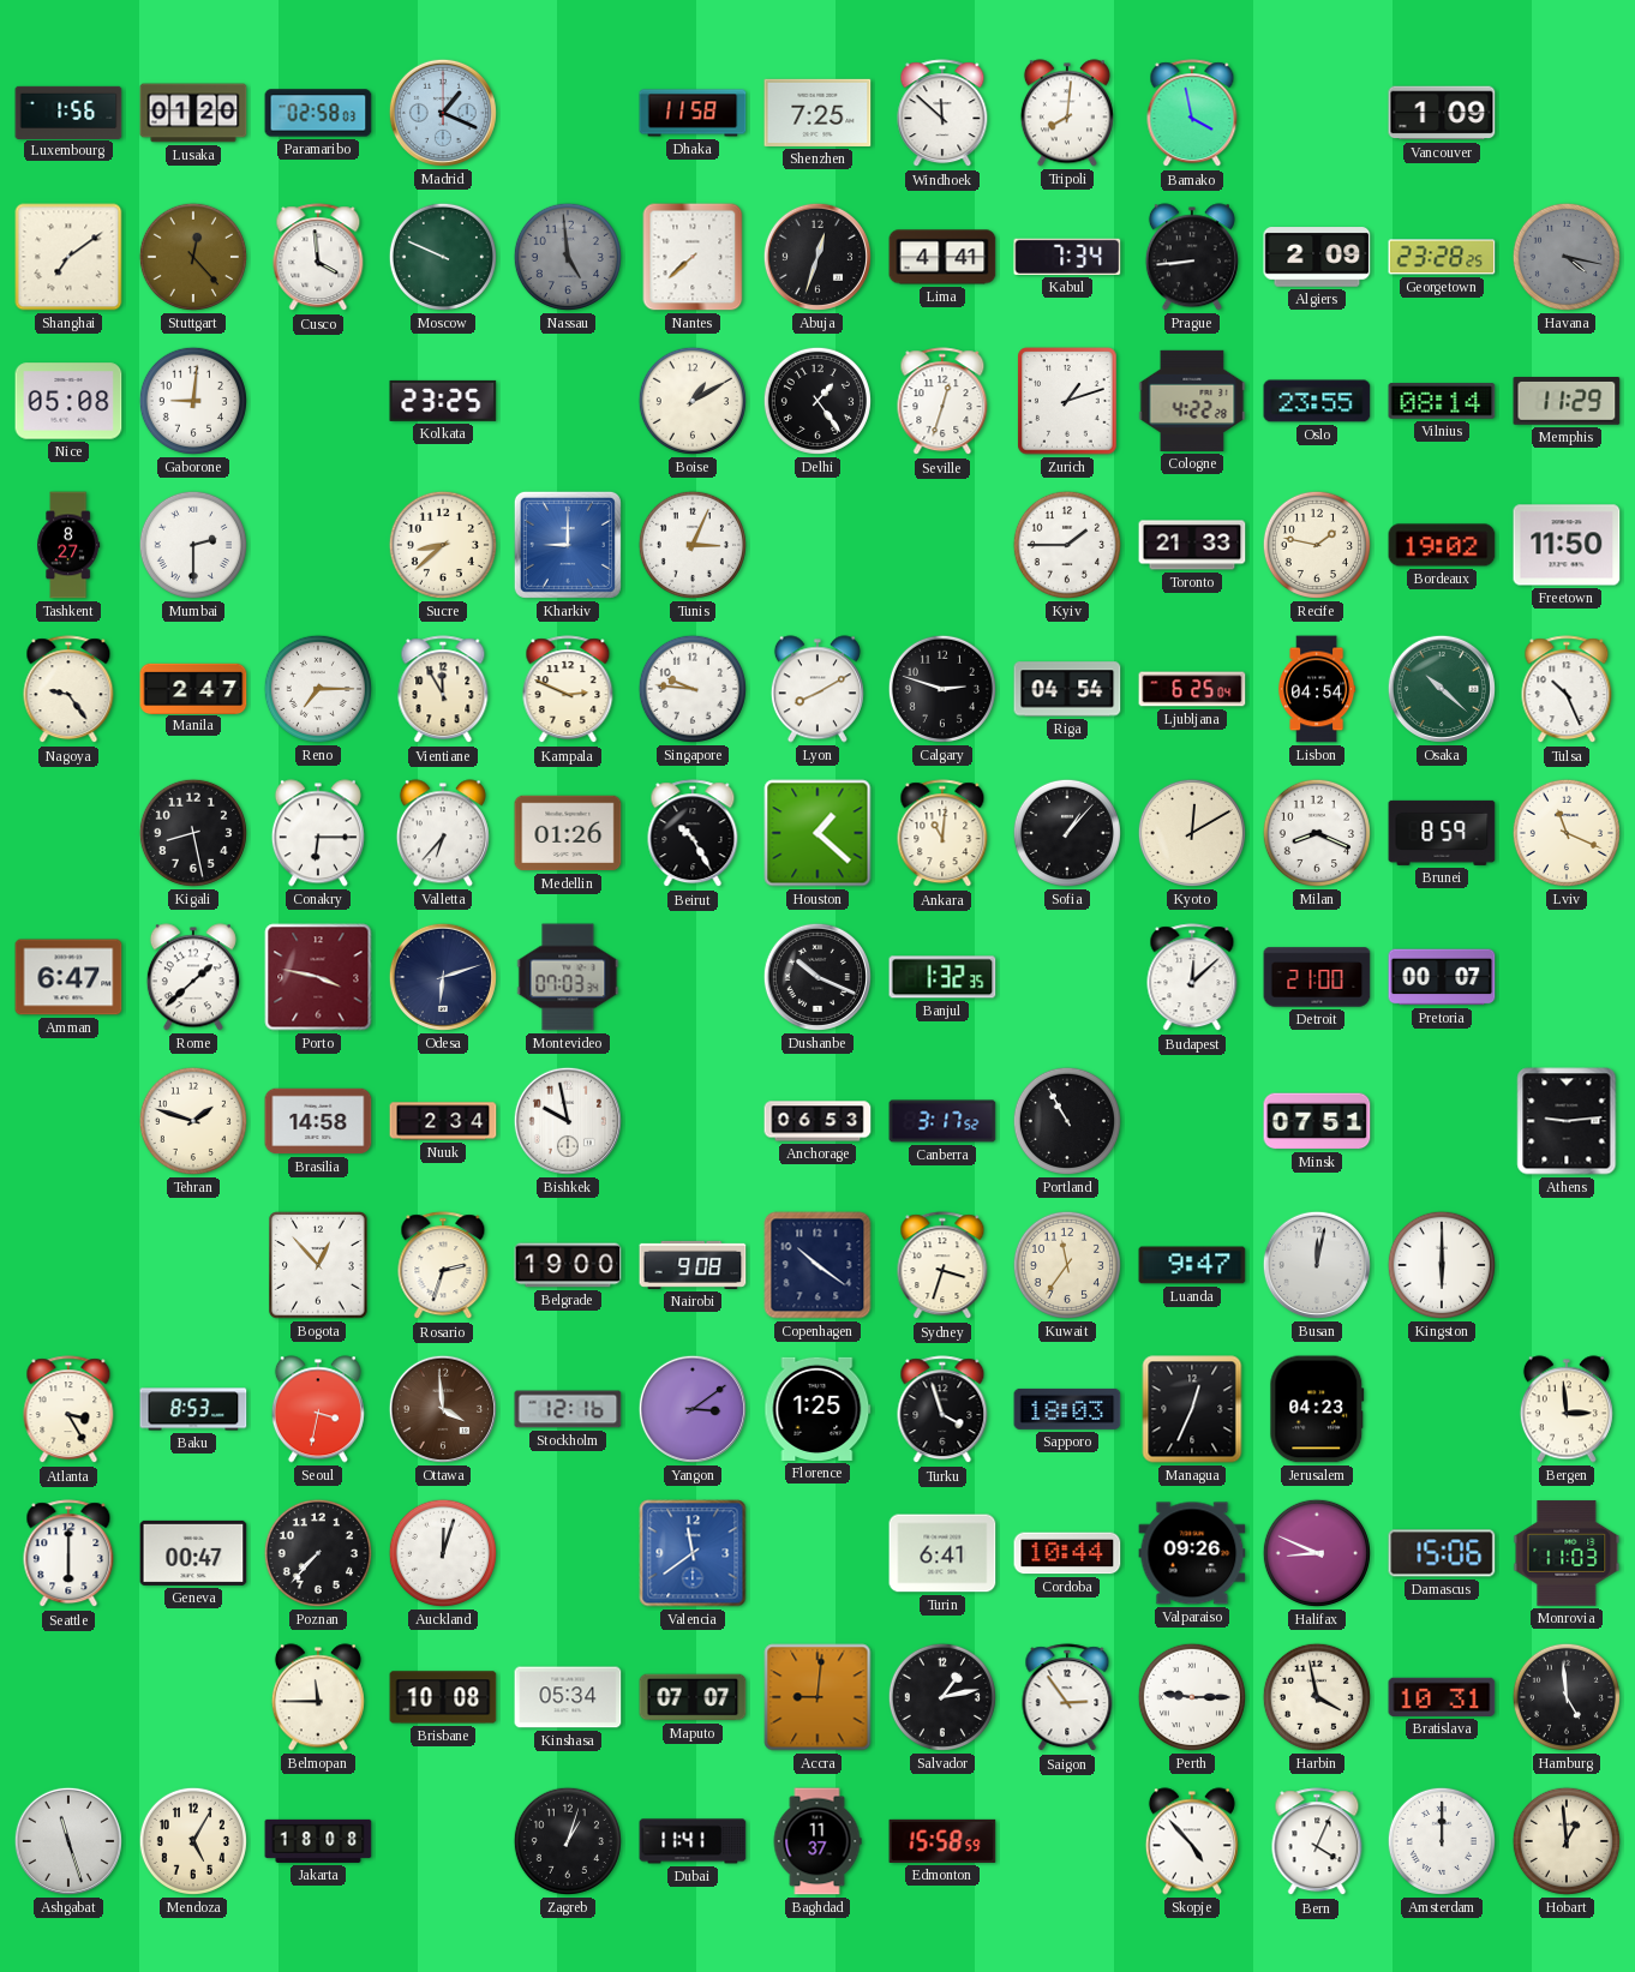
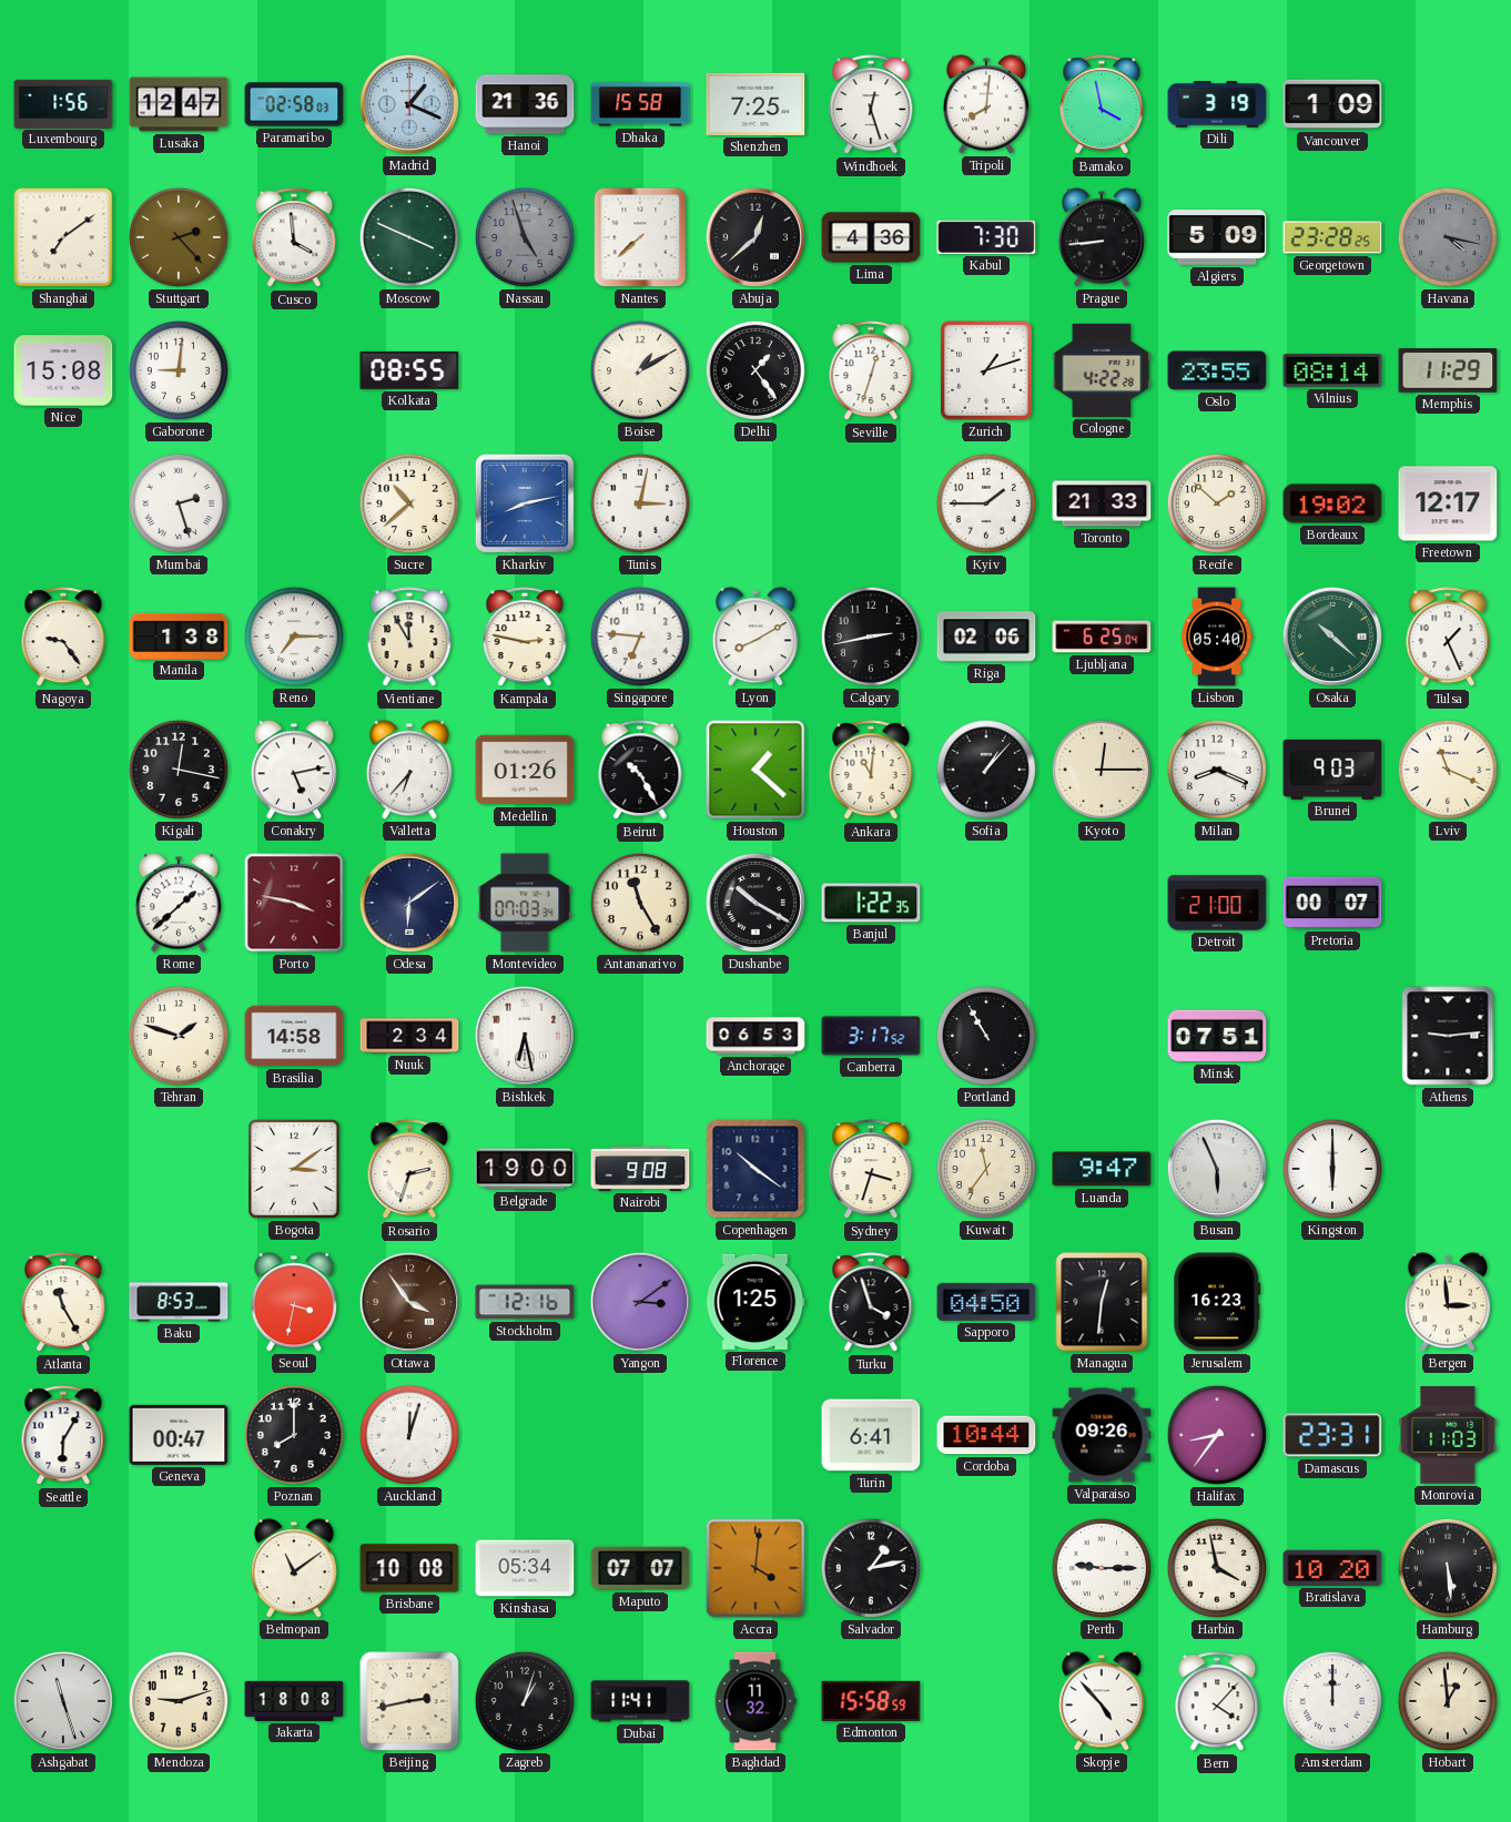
Lusaka: 01:20 -> 12:47 (179, 104)
Hanoi: none -> 21:36 (525, 104)
Dhaka: 11:58 -> 15:58 (640, 104)
Windhoek: 11:52 -> 12:27 (871, 105)
Dili: none -> 3:19 (1217, 104)
Stuttgart: 12:23 -> 2:23 (179, 237)
Moscow: 9:49 -> 3:49 (409, 237)
Nassau: 4:59 -> 4:57 (525, 237)
Abuja: 12:33 -> 12:38 (755, 237)
Lima: 4:41 -> 4:36 (871, 237)
Kabul: 7:34 -> 7:30 (986, 237)
Algiers: 2:09 -> 5:09 (1217, 237)
Nice: 05:08 -> 15:08 (63, 370)
Kolkata: 23:25 -> 08:55 (409, 370)
Tashkent: 8:27 -> none (68, 545)
Mumbai: 2:30 -> 2:27 (179, 503)
Sucre: 8:38 -> 10:38 (409, 503)
Kharkiv: 9:00 -> 8:13 (525, 503)
Tunis: 3:04 -> 3:02 (640, 503)
Recife: 1:47 -> 1:52 (1217, 503)
Freetown: 11:50 -> 12:17 (1448, 503)
Manila: 2:47 -> 1:38 (179, 635)
Kampala: 2:49 -> 2:47 (525, 638)
Singapore: 9:46 -> 6:46 (640, 637)
Calgary: 2:48 -> 2:43 (871, 637)
Riga: 04:54 -> 02:06 (986, 637)
Lisbon: 04:54 -> 05:40 (1217, 637)
Tulsa: 10:26 -> 1:26 (1448, 638)
Kigali: 8:28 -> 12:17 (179, 770)
Conakry: 6:15 -> 5:13 (294, 770)
Kyoto: 12:10 -> 12:15 (1102, 770)
Brunei: 8:59 -> 9:03 (1332, 770)
Amman: 6:47 -> none (68, 977)
Odesa: 6:12 -> 6:09 (409, 903)
Antananarivo: none -> 11:25 (640, 903)
Dushanbe: 10:19 -> 10:20 (755, 903)
Banjul: 1:32 -> 1:22 (871, 903)
Budapest: 12:08 -> none (1192, 978)
Bishkek: 9:58 -> 6:28 (525, 1036)
Bogota: 12:53 -> 3:09 (294, 1169)
Busan: 12:02 -> 5:56 (1217, 1169)
Atlanta: 3:25 -> 11:25 (63, 1303)
Ottawa: 3:59 -> 3:54 (409, 1302)
Sapporo: 18:03 -> 04:50 (986, 1302)
Managua: 12:34 -> 12:31 (1102, 1302)
Jerusalem: 04:23 -> 16:23 (1217, 1302)
Seattle: 6:00 -> 6:05 (63, 1436)
Poznan: 7:37 -> 8:00 (294, 1435)
Valencia: 11:39 -> none (693, 1553)
Halifax: 8:49 -> 8:36 (1217, 1435)
Damascus: 15:06 -> 23:31 (1332, 1435)
Belmopan: 11:45 -> 11:09 (294, 1568)
Accra: 9:01 -> 4:01 (755, 1568)
Saigon: 2:54 -> none (1067, 1698)
Bratislava: 10:31 -> 10:20 (1332, 1568)
Hamburg: 4:59 -> 5:29 (1448, 1568)
Mendoza: 5:05 -> 9:12 (179, 1701)
Beijing: none -> 2:43 (409, 1701)
Baghdad: 11:37 -> 11:32 (755, 1701)
Bern: 4:04 -> 4:07 (1217, 1702)
